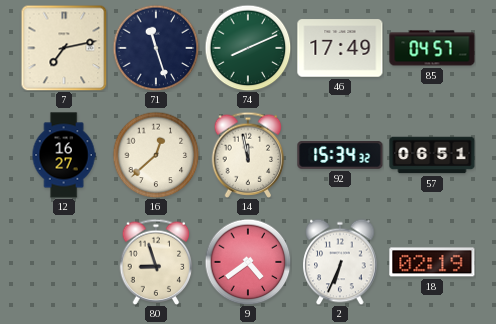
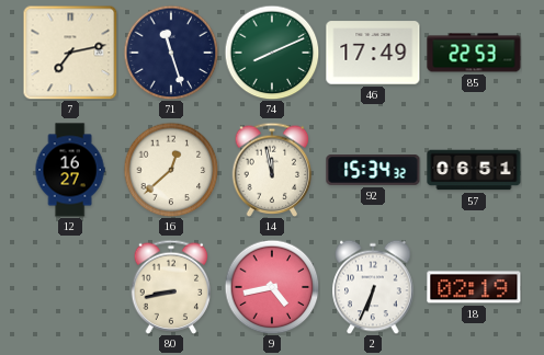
85: 04:57 -> 22:53 (474, 53)
80: 8:57 -> 8:43 (171, 287)
9: 4:39 -> 4:43 (272, 287)
